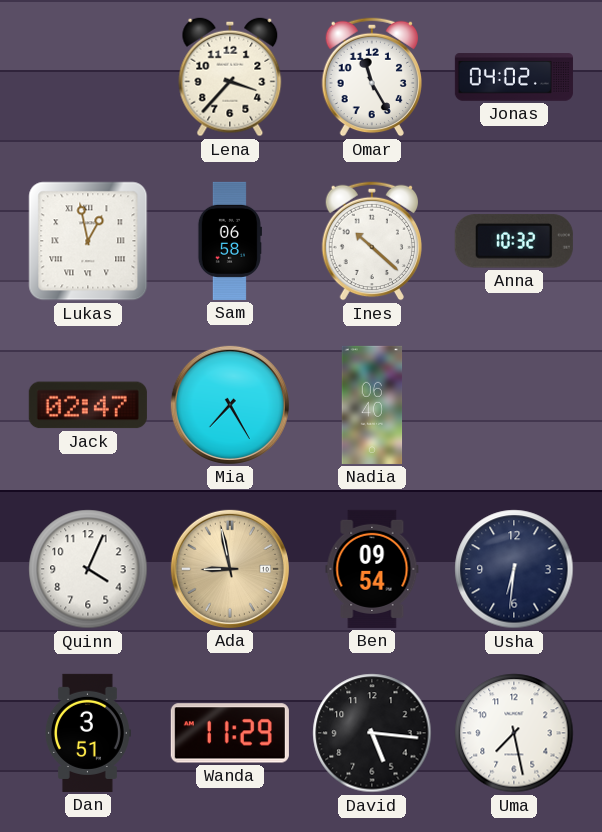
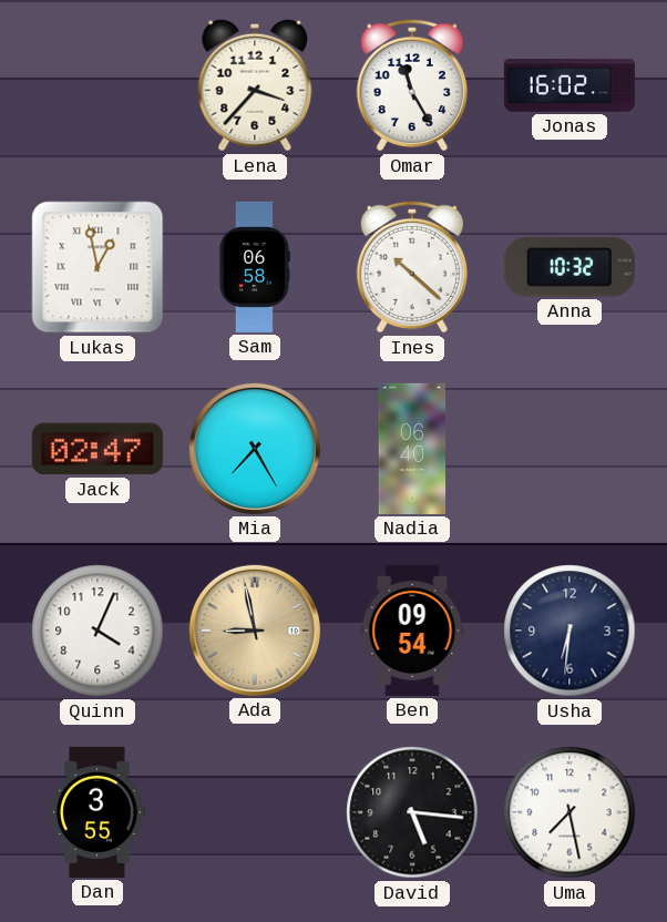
Jonas: 04:02 -> 16:02 (569, 85)
Dan: 3:51 -> 3:55 (98, 812)
Wanda: 11:29 -> none (230, 733)
